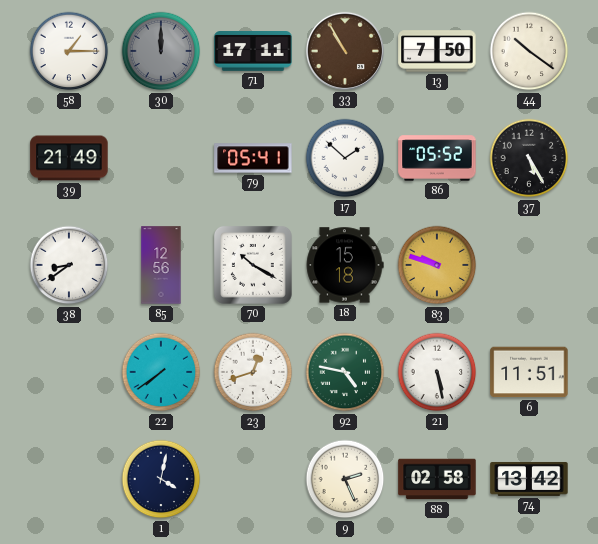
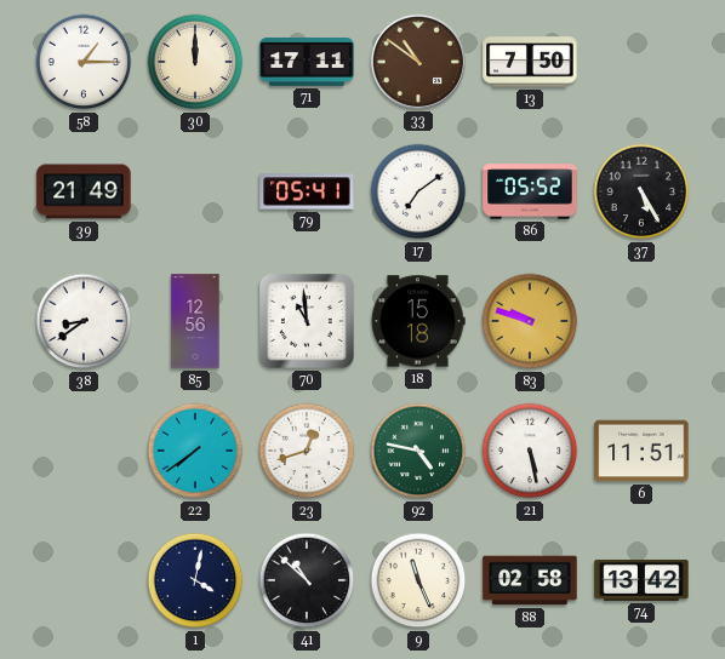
30 dial: grey -> cream (195, 62)
33: 10:55 -> 10:51 (418, 62)
44: 10:21 -> none (529, 51)
17: 1:52 -> 7:09 (418, 191)
70: 10:20 -> 10:59 (307, 321)
41: none -> 10:52 (307, 580)
9: 2:26 -> 11:26 (418, 580)
